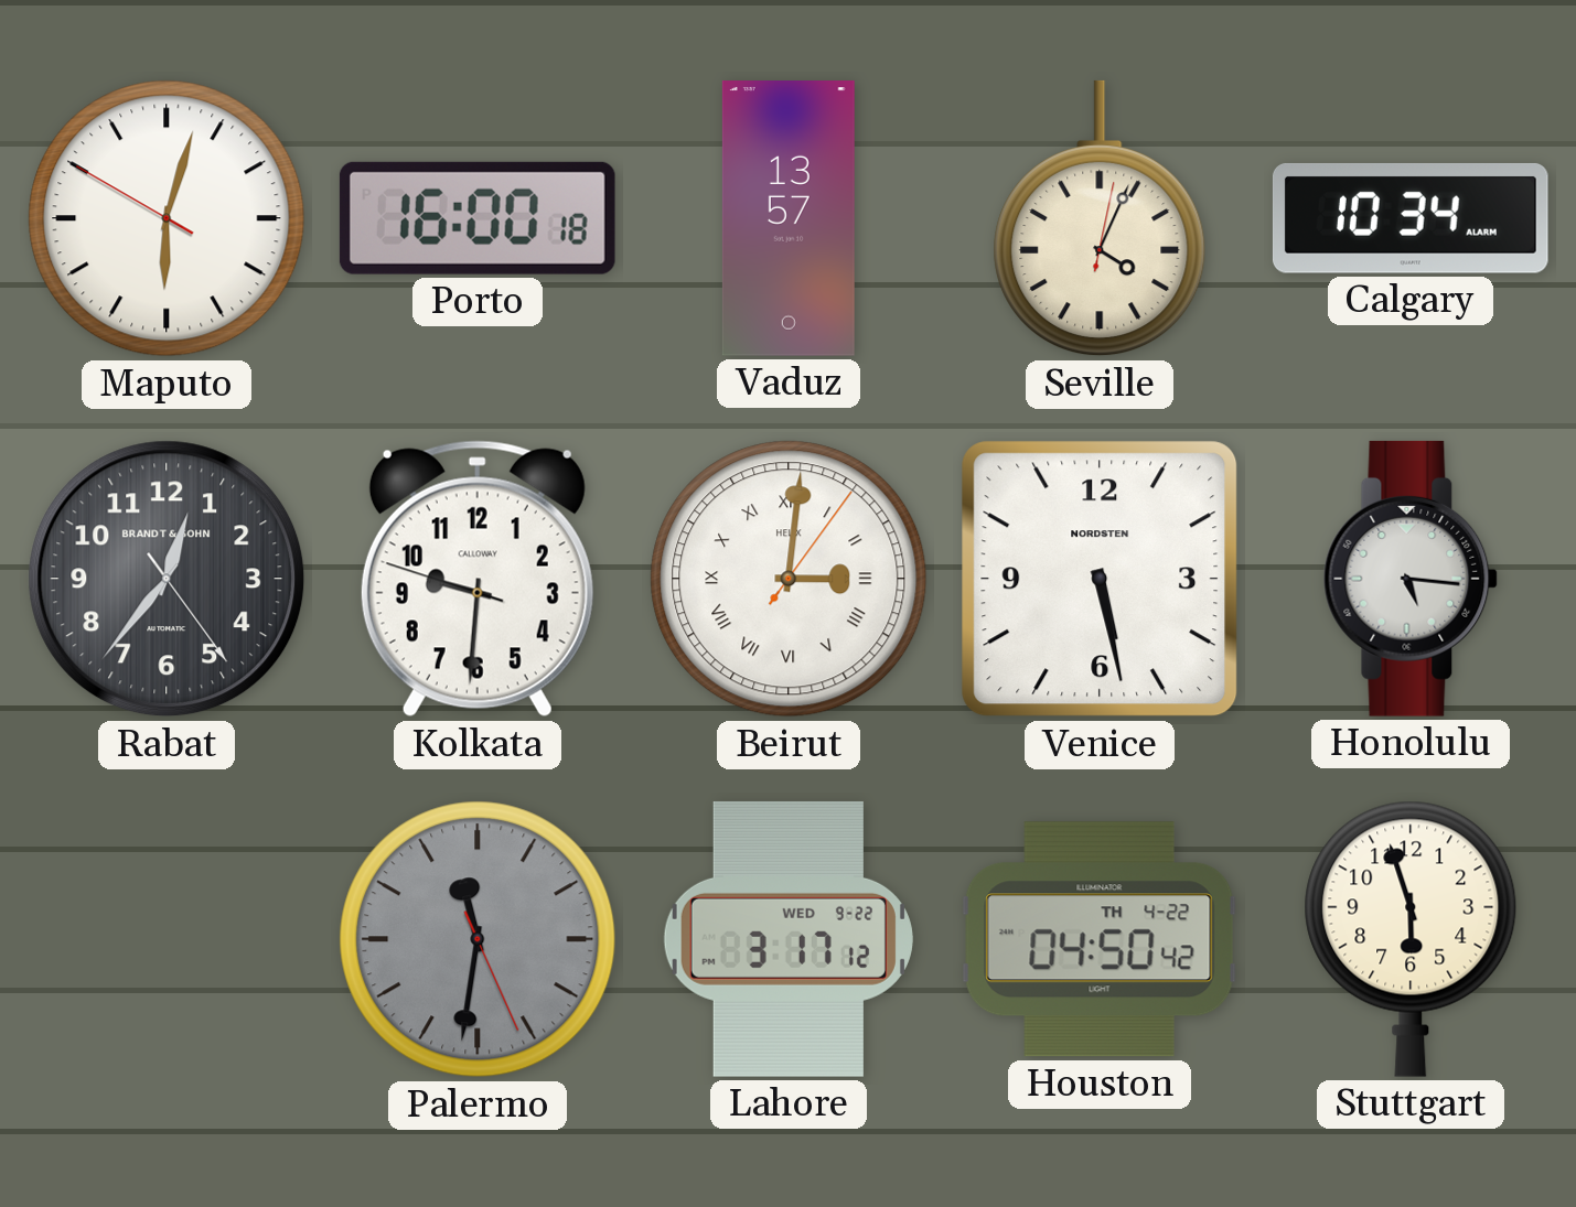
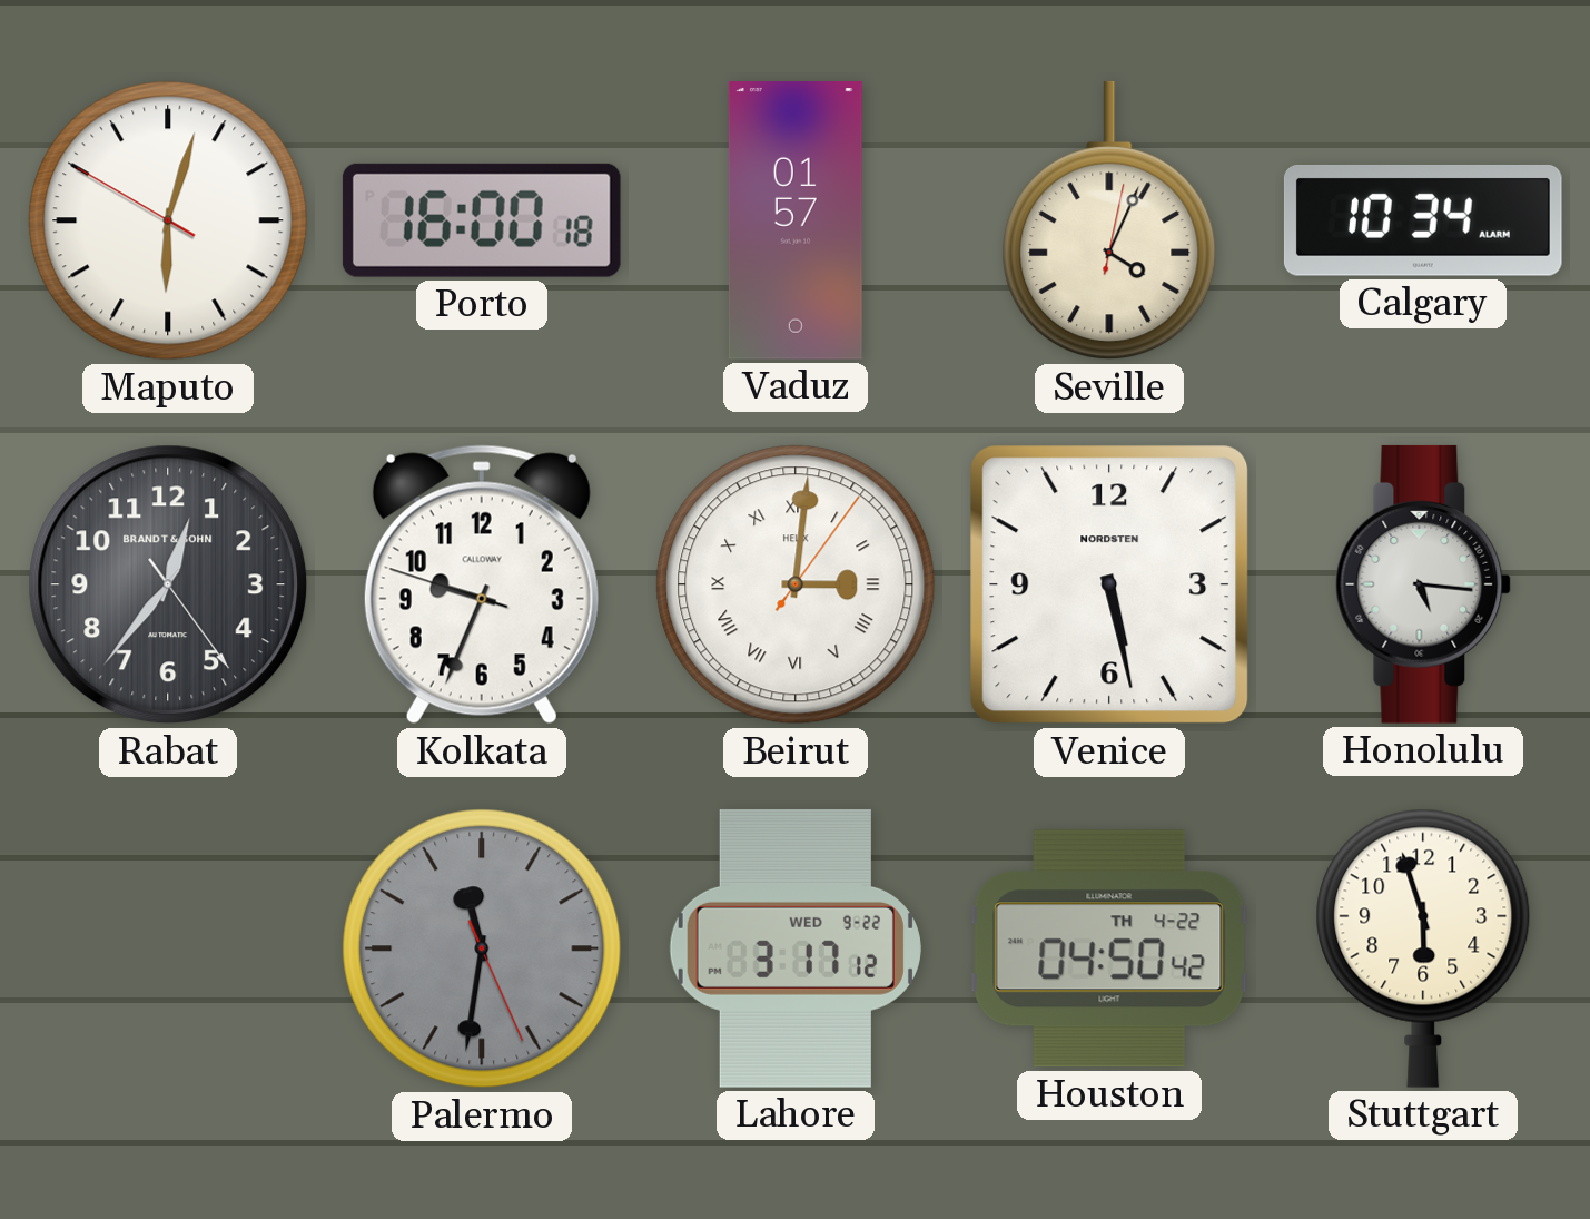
Vaduz: 13:57 -> 01:57 (796, 222)
Kolkata: 9:30 -> 9:33 (482, 584)
